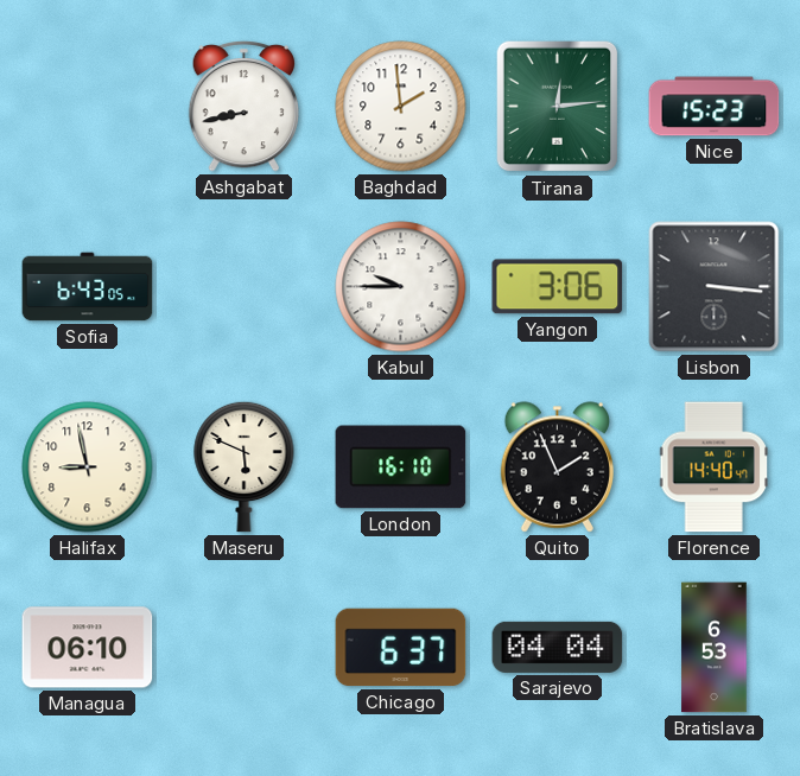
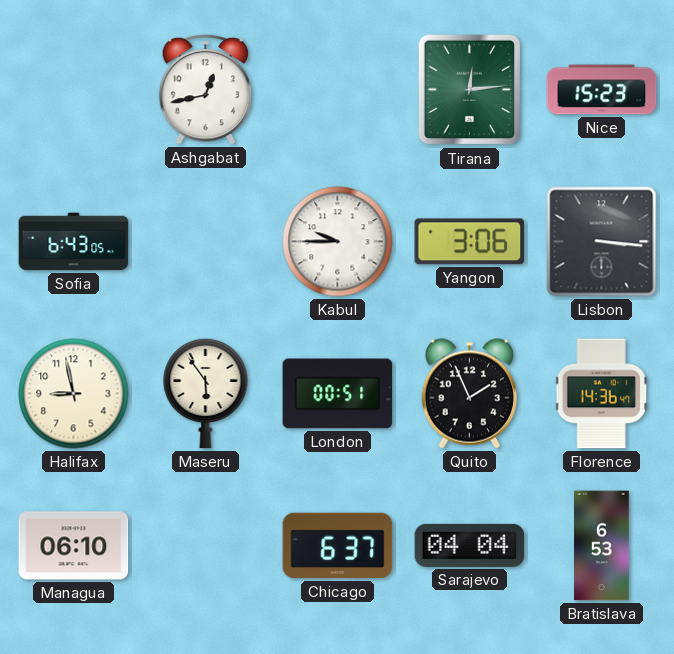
Ashgabat: 8:43 -> 12:43 (206, 89)
Baghdad: 1:59 -> none (401, 107)
Maseru: 5:49 -> 5:54 (206, 393)
London: 16:10 -> 00:51 (338, 394)
Florence: 14:40 -> 14:36 (601, 394)
